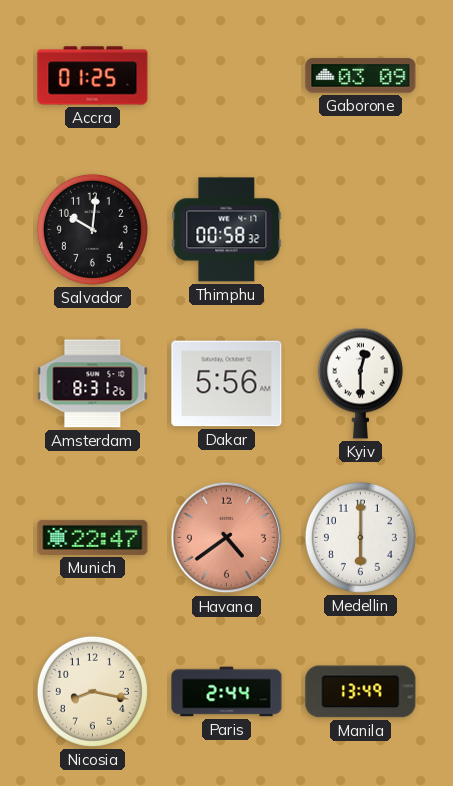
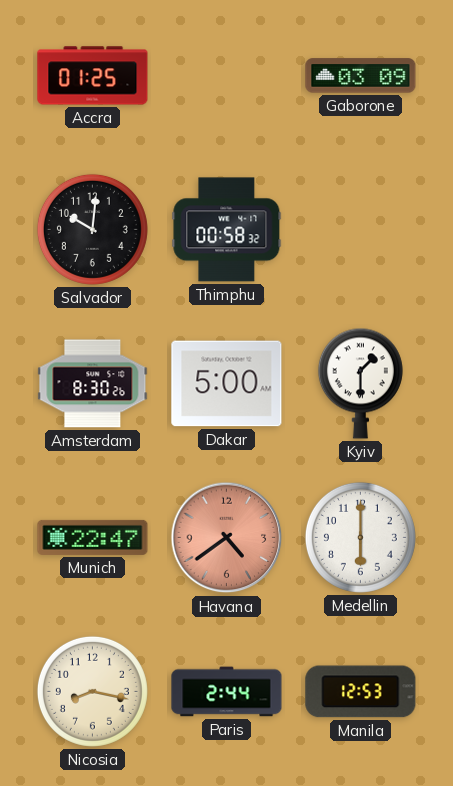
Amsterdam: 8:31 -> 8:30 (93, 384)
Dakar: 5:56 -> 5:00 (227, 384)
Kyiv: 12:30 -> 1:30 (360, 383)
Manila: 13:49 -> 12:53 (361, 692)
